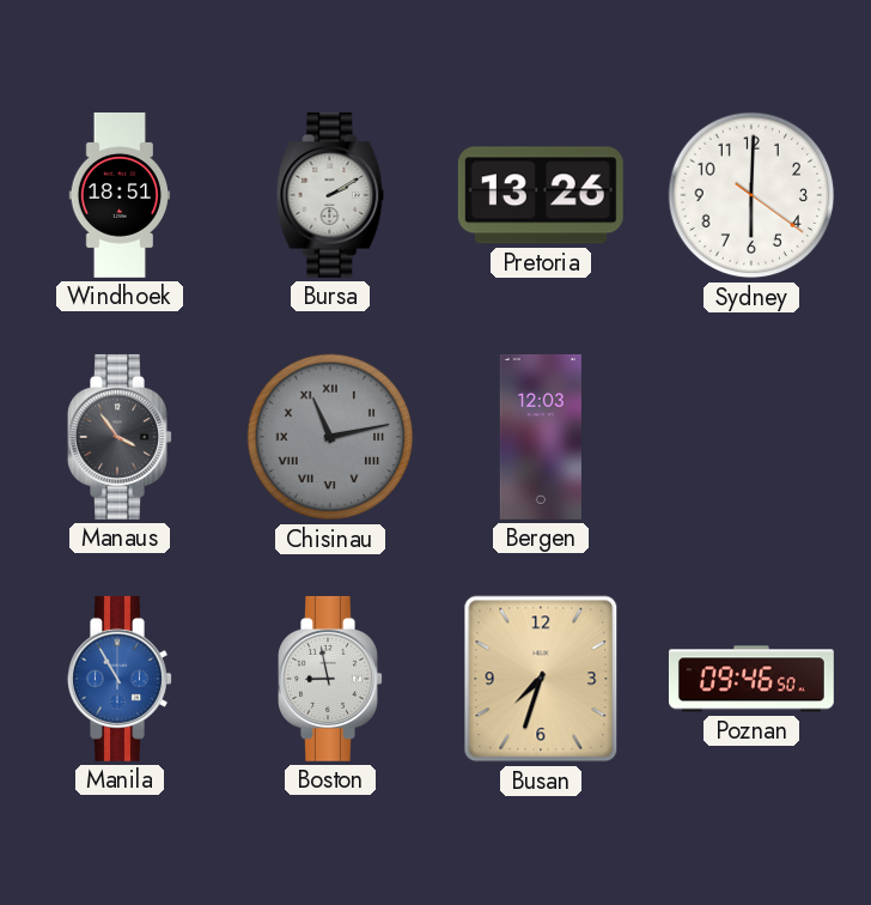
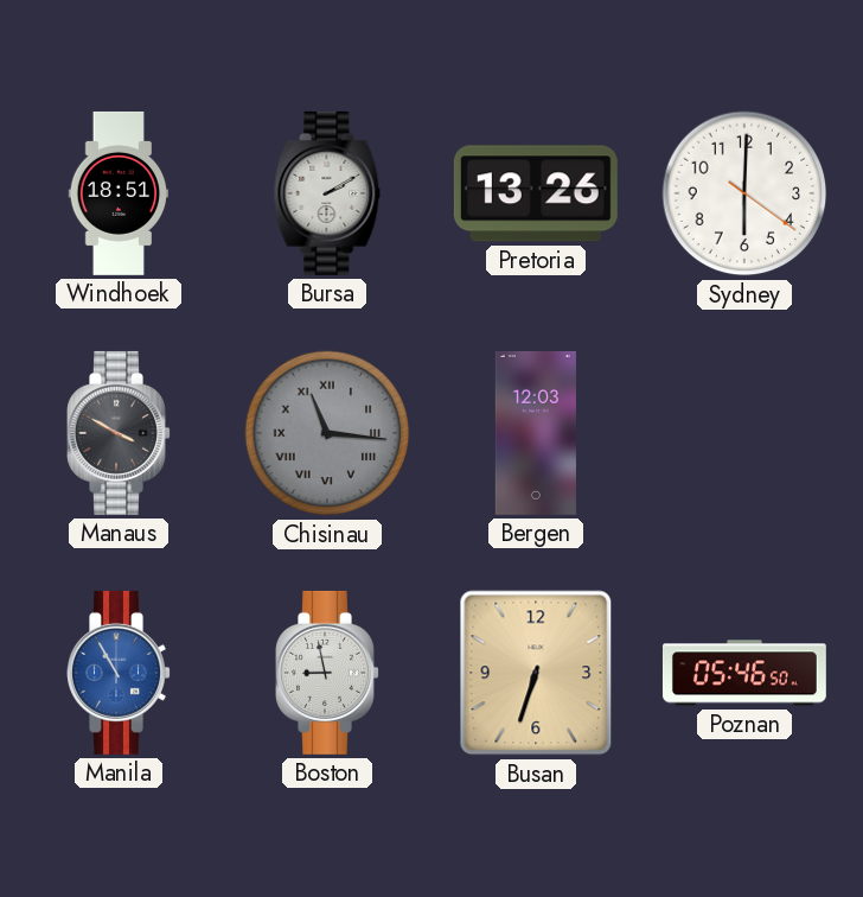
Manaus: 3:54 -> 3:50 (119, 433)
Chisinau: 11:13 -> 11:16 (327, 433)
Busan: 7:33 -> 6:33 (536, 673)
Poznan: 09:46 -> 05:46 (744, 673)
